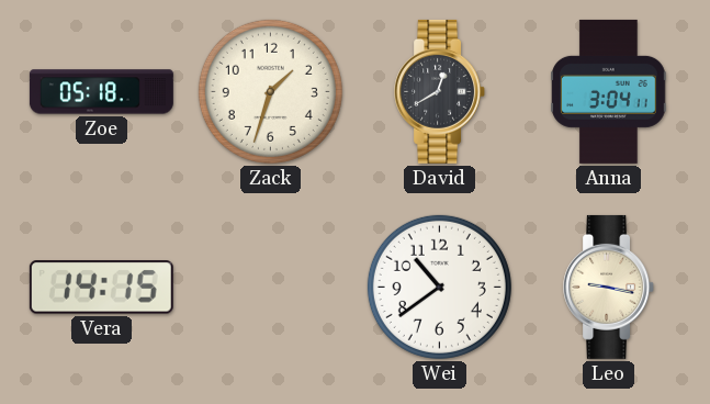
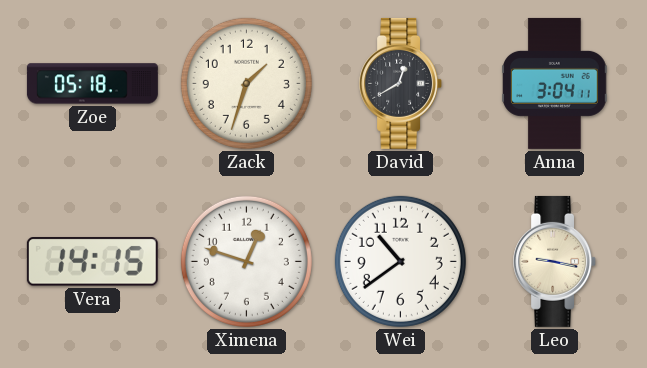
Ximena: none -> 12:48 (246, 261)
